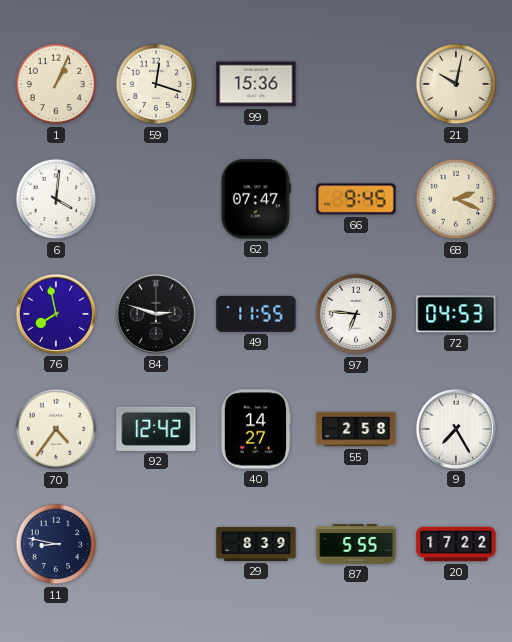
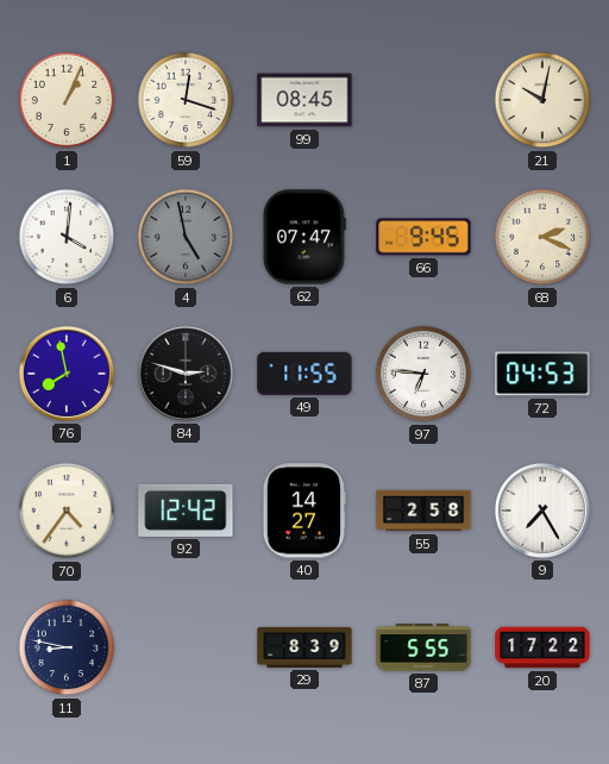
99: 15:36 -> 08:45 (304, 100)
4: none -> 4:58 (186, 237)
